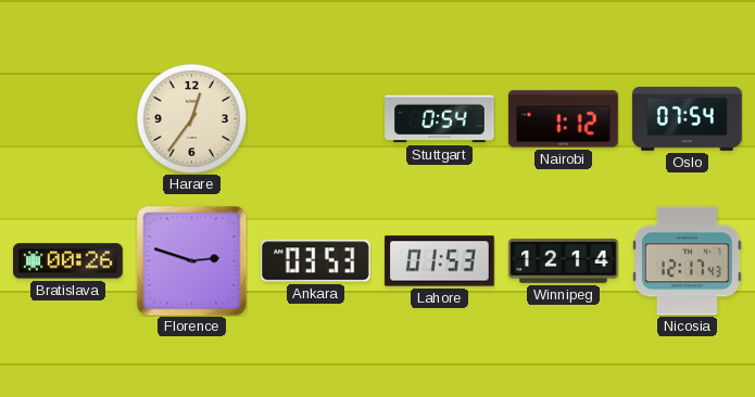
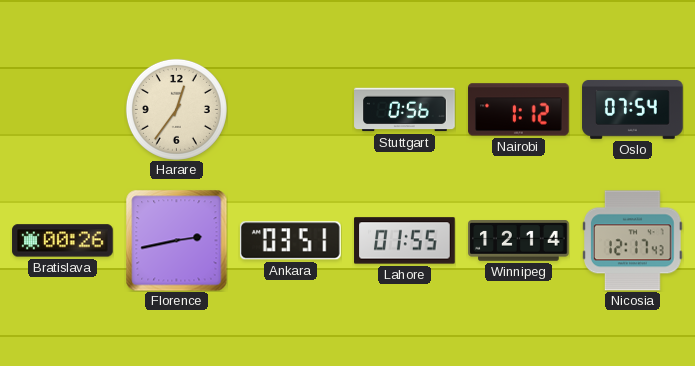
Stuttgart: 0:54 -> 0:56 (405, 110)
Florence: 2:48 -> 2:43 (176, 240)
Ankara: 03:53 -> 03:51 (290, 241)
Lahore: 01:53 -> 01:55 (405, 241)
